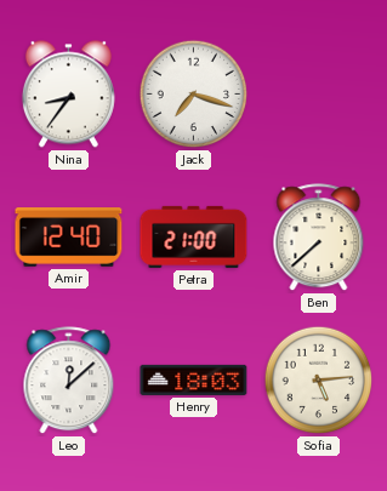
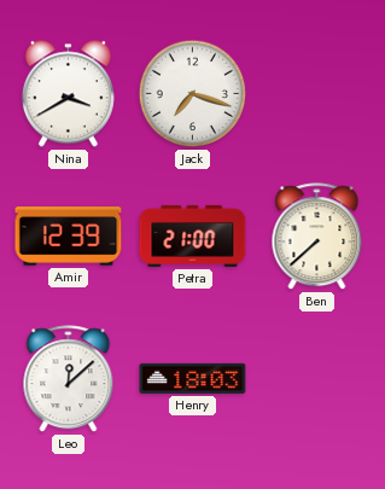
Nina: 8:36 -> 3:40 (68, 94)
Amir: 12:40 -> 12:39 (69, 237)
Sofia: 5:14 -> none (319, 381)
